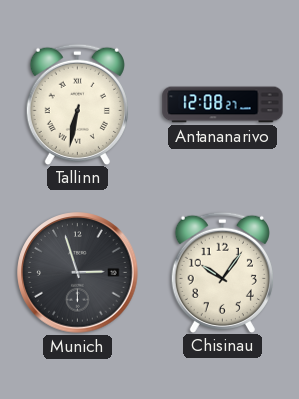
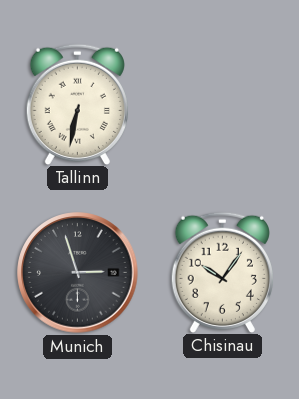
Antananarivo: 12:08 -> none (223, 105)
